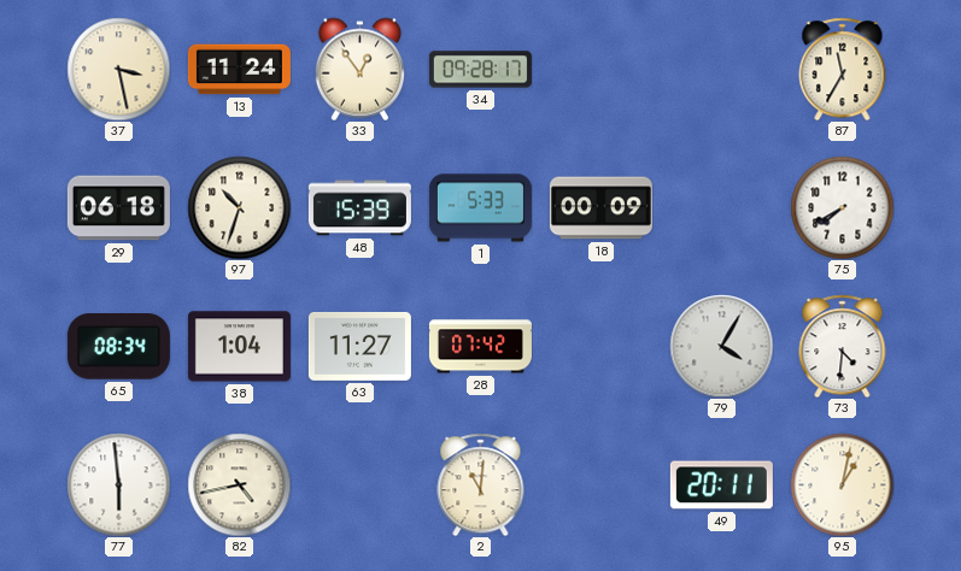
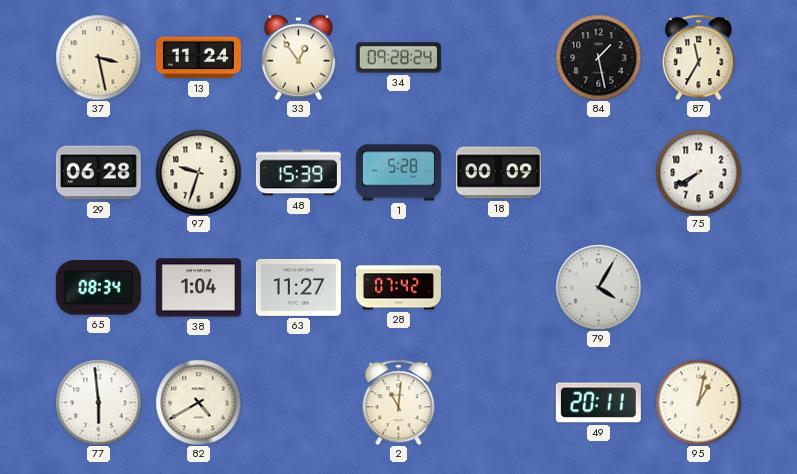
34: 09:28:17 -> 09:28:24 (398, 58)
84: none -> 1:28 (598, 57)
29: 06:18 -> 06:28 (98, 173)
97: 10:33 -> 9:33 (198, 172)
1: 5:33 -> 5:28 (398, 173)
73: 4:31 -> none (843, 346)
82: 4:43 -> 4:40 (198, 402)
